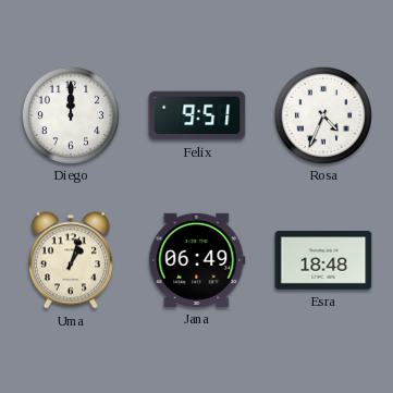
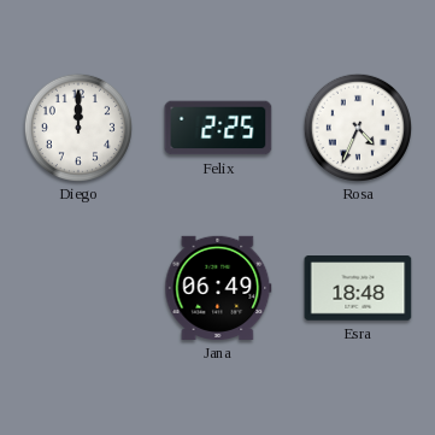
Felix: 9:51 -> 2:25 (218, 128)
Uma: 1:03 -> none (71, 260)
